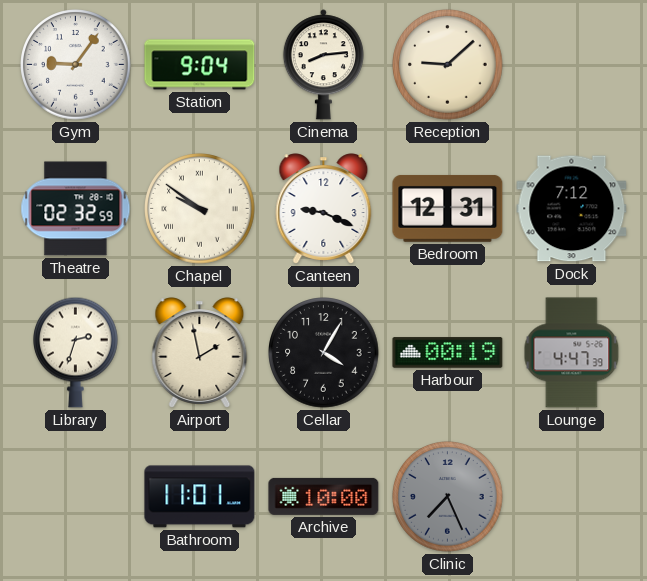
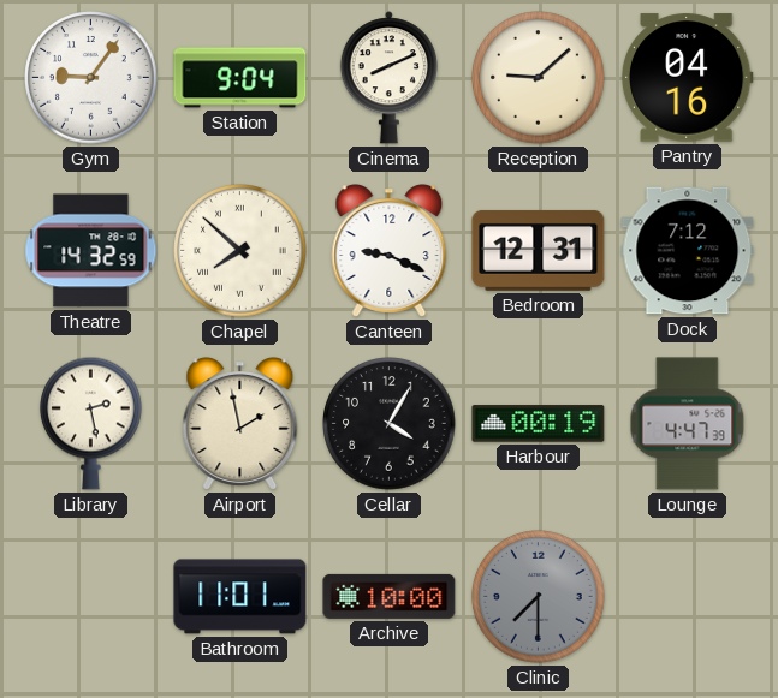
Cinema: 8:14 -> 8:11 (388, 78)
Pantry: none -> 04:16 (687, 78)
Theatre: 02:32 -> 14:32 (91, 251)
Chapel: 9:51 -> 7:52 (240, 251)
Library: 2:33 -> 2:28 (91, 423)
Clinic: 7:26 -> 7:30 (539, 597)
